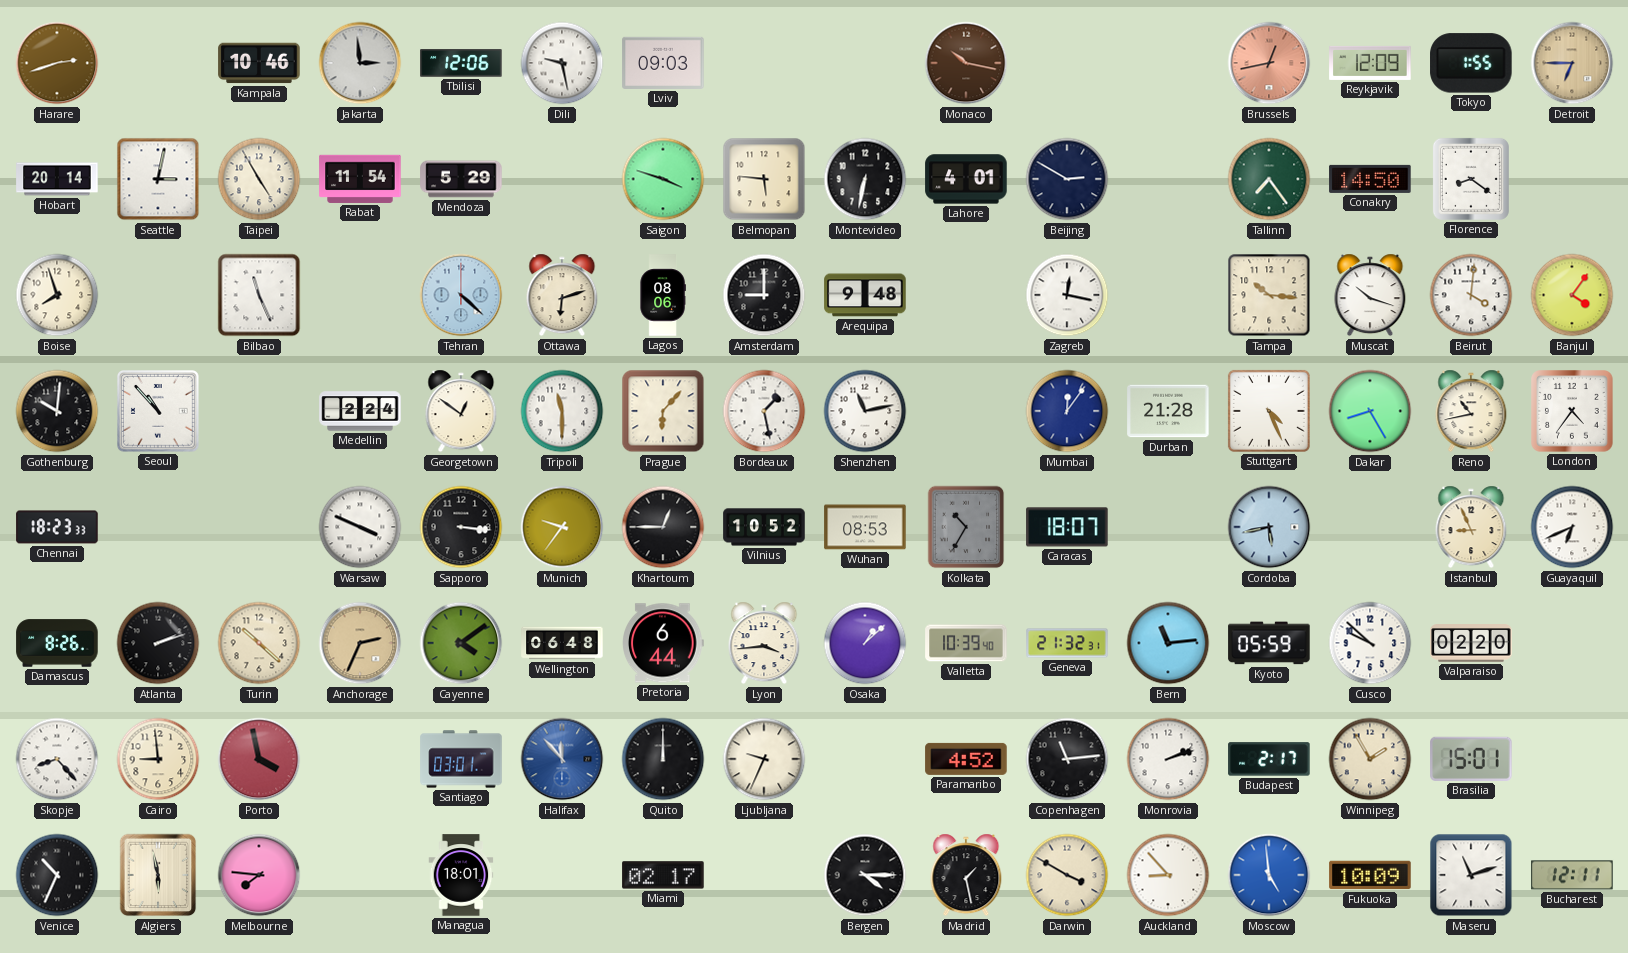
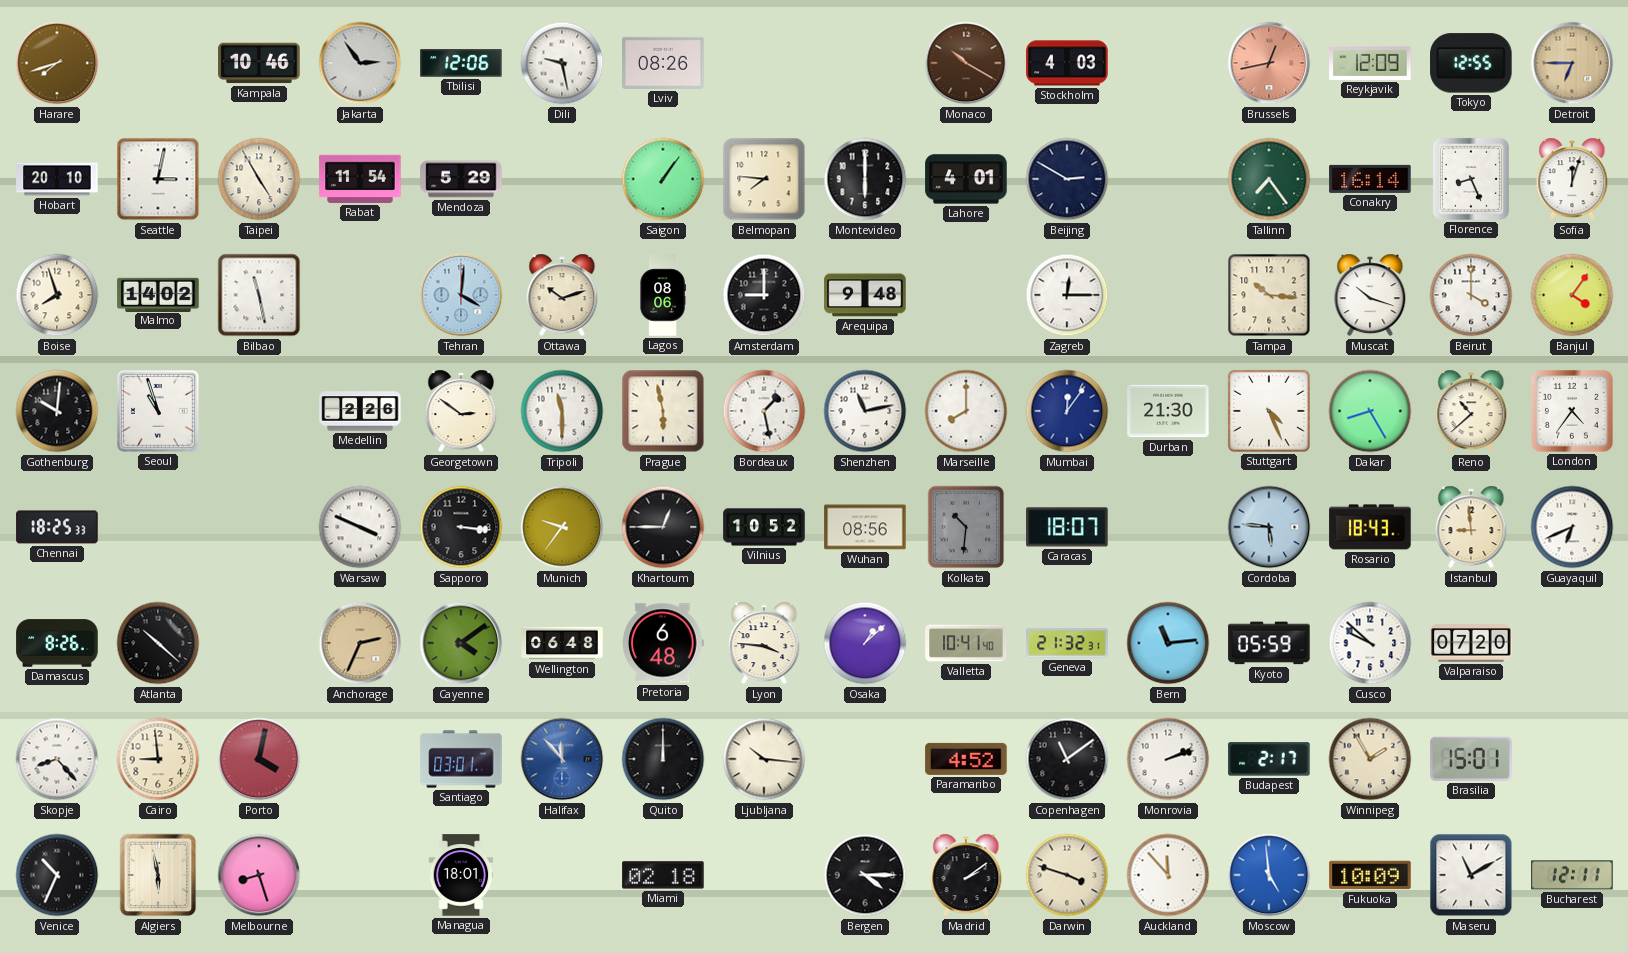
Harare: 2:42 -> 7:42 (57, 63)
Jakarta: 2:59 -> 2:54 (360, 63)
Lviv: 09:03 -> 08:26 (663, 63)
Monaco: 10:17 -> 10:20 (966, 63)
Stockholm: none -> 4:03 (1067, 63)
Tokyo: 1:55 -> 12:55 (1471, 63)
Hobart: 20:14 -> 20:10 (57, 179)
Saigon: 3:48 -> 1:06 (663, 179)
Belmopan: 5:46 -> 7:46 (764, 179)
Montevideo: 6:32 -> 6:00 (865, 179)
Conakry: 14:50 -> 16:14 (1370, 179)
Florence: 8:21 -> 8:26 (1471, 179)
Sofia: none -> 12:03 (1572, 179)
Malmo: none -> 14:02 (158, 294)
Bilbao: 11:26 -> 11:28 (259, 295)
Tehran: 4:22 -> 4:01 (461, 295)
Ottawa: 6:12 -> 10:12 (562, 295)
Zagreb: 12:17 -> 12:15 (1067, 295)
Beirut: 4:01 -> 4:00 (1471, 295)
Seoul: 10:53 -> 10:57 (159, 412)
Medellin: 2:24 -> 2:26 (360, 411)
Georgetown: 12:51 -> 2:51 (461, 411)
Prague: 6:07 -> 5:58 (663, 411)
Marseille: none -> 8:00 (966, 411)
Durban: 21:28 -> 21:30 (1168, 411)
Reno: 10:43 -> 10:38 (1471, 411)
Chennai: 18:23 -> 18:25 (57, 527)
Wuhan: 08:53 -> 08:56 (865, 527)
Kolkata: 10:35 -> 10:31 (966, 527)
Cordoba: 5:43 -> 5:46 (1269, 527)
Rosario: none -> 18:43 (1370, 527)
Istanbul: 8:56 -> 8:59 (1471, 527)
Atlanta: 2:12 -> 10:22 (158, 643)
Turin: 10:22 -> none (259, 643)
Pretoria: 6:44 -> 6:48 (664, 643)
Lyon: 3:44 -> 3:46 (764, 643)
Valletta: 10:39 -> 10:41 (966, 643)
Valparaiso: 02:20 -> 07:20 (1471, 643)
Porto: 3:58 -> 4:02 (259, 759)
Ljubljana: 9:34 -> 10:16 (764, 759)
Copenhagen: 11:14 -> 11:09 (1067, 759)
Melbourne: 7:46 -> 8:27 (259, 875)
Miami: 02:17 -> 02:18 (663, 875)
Madrid: 1:28 -> 2:09 (966, 875)
Darwin: 3:50 -> 3:48 (1067, 875)
Auckland: 8:53 -> 11:53 (1168, 875)
Maseru: 11:12 -> 11:10 (1471, 875)
